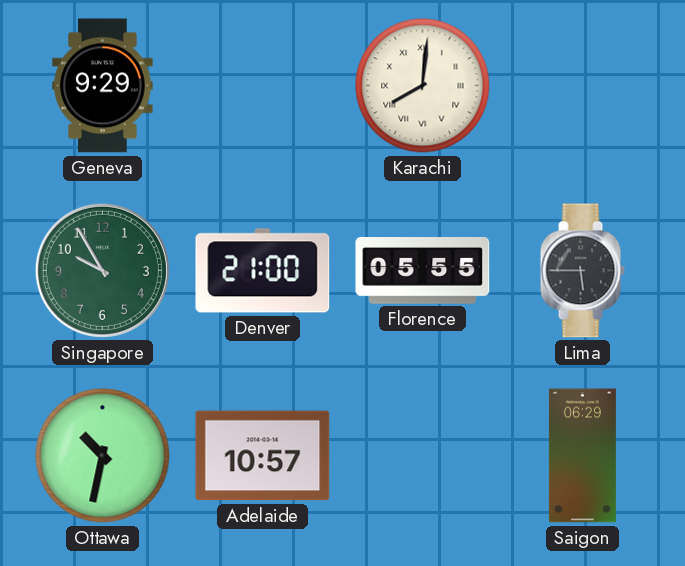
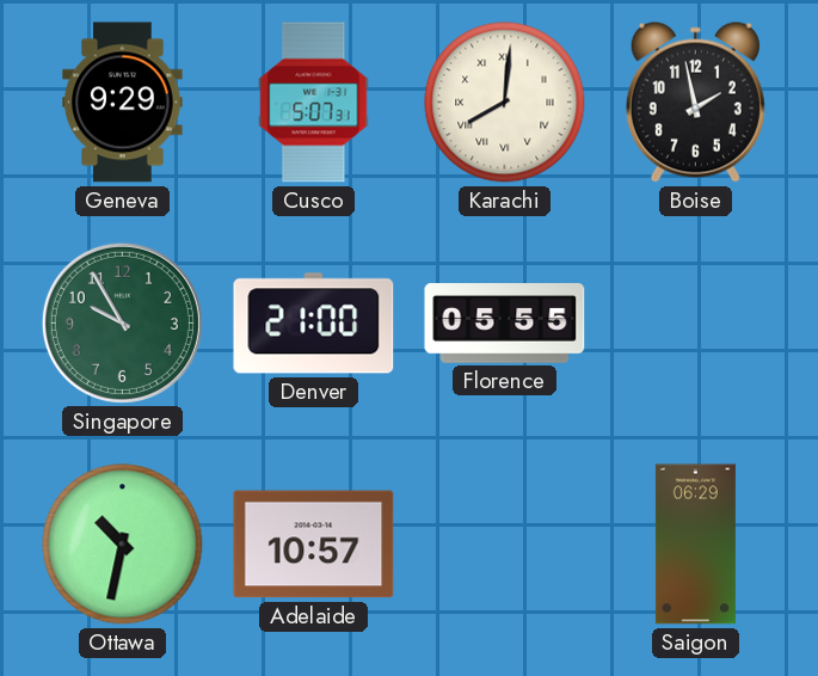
Cusco: none -> 5:07 (314, 103)
Boise: none -> 1:58 (695, 102)
Lima: 5:45 -> none (582, 271)
